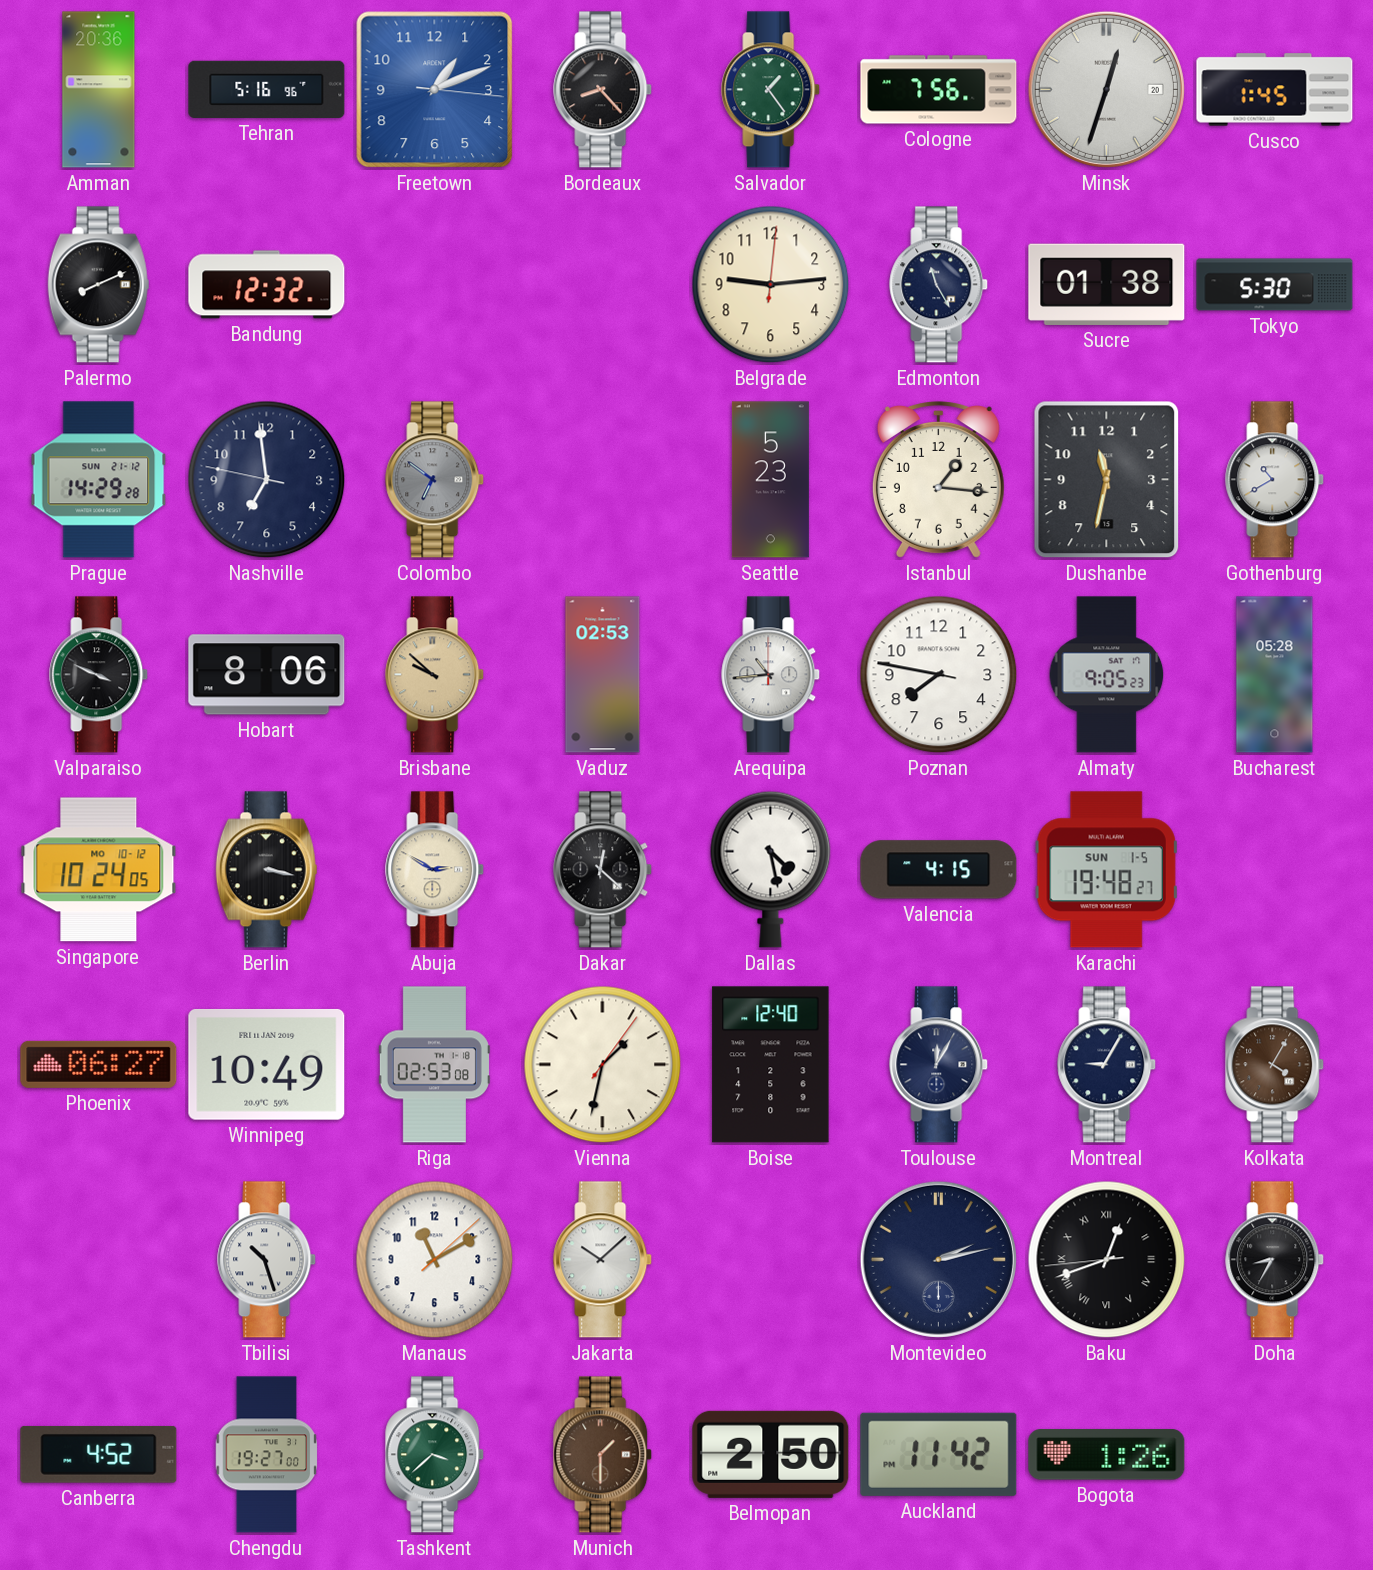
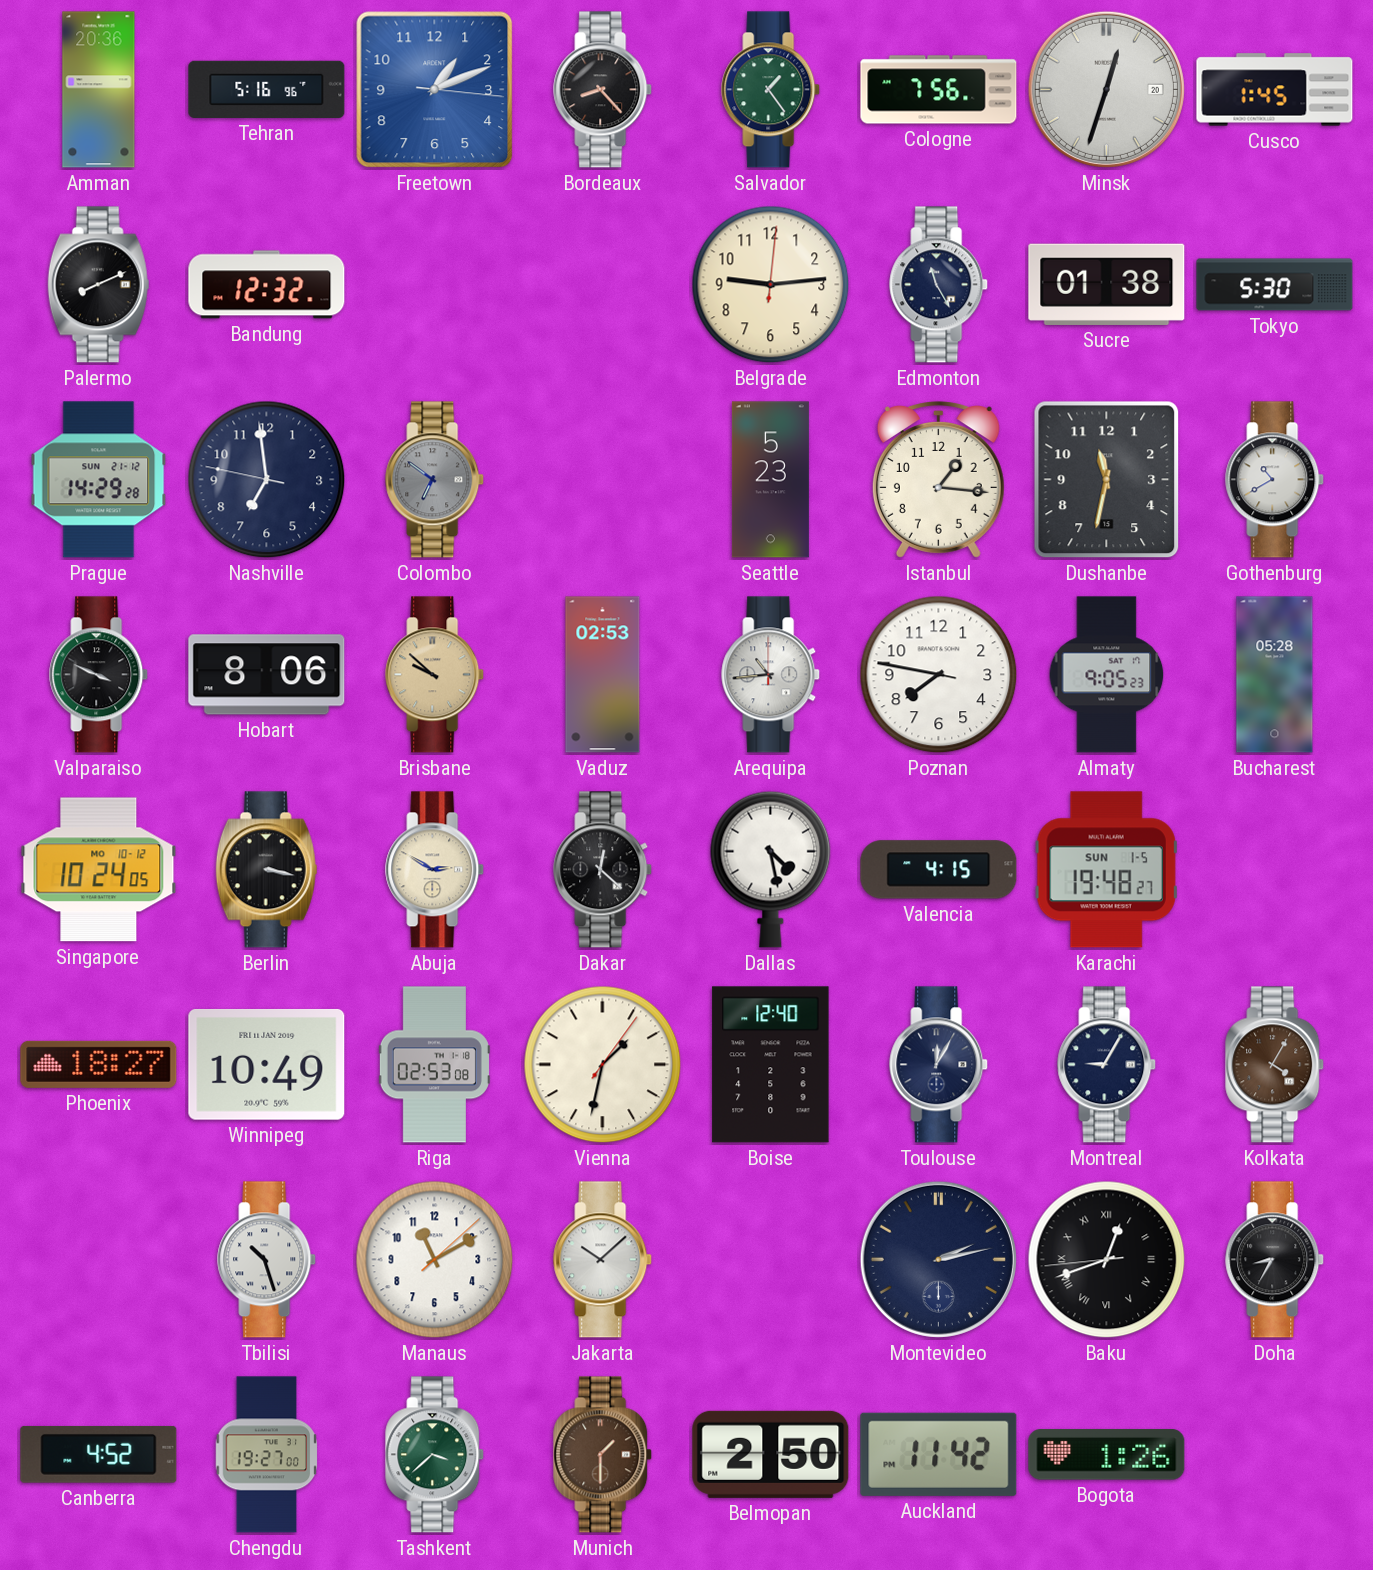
Phoenix: 06:27 -> 18:27 (99, 1064)
